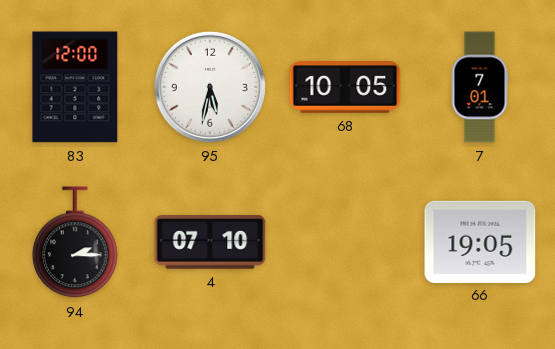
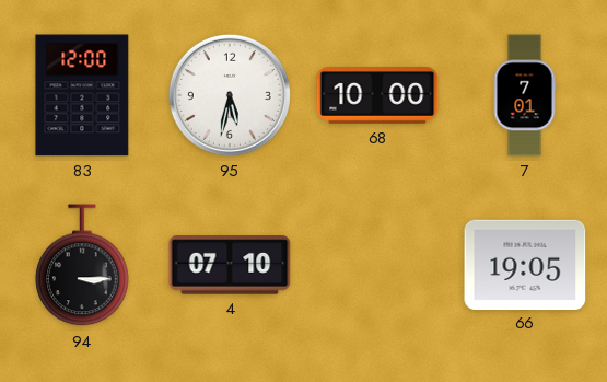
68: 10:05 -> 10:00 (377, 95)
94: 2:15 -> 3:15 (82, 266)
